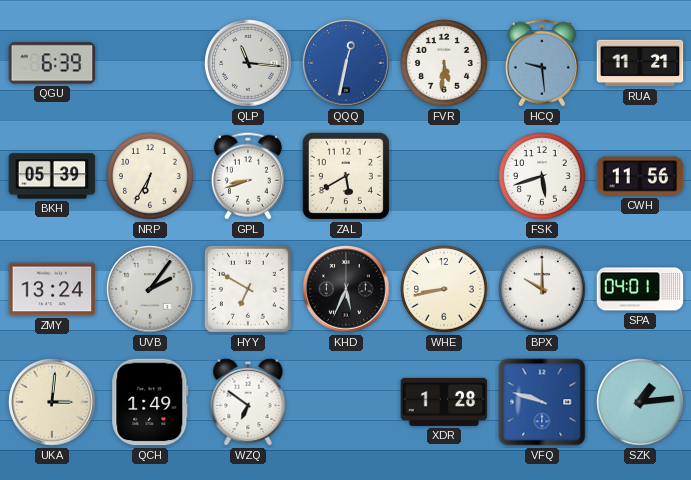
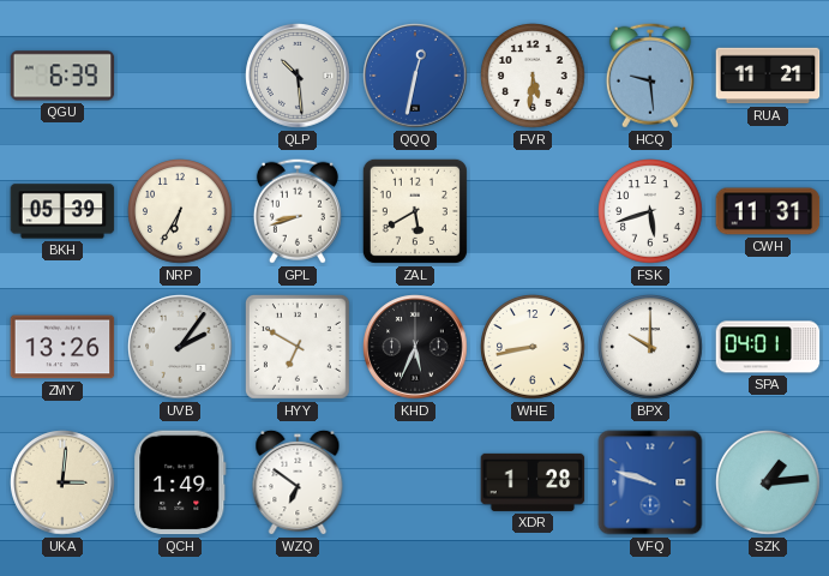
QLP: 11:16 -> 10:29 (298, 76)
CWH: 11:56 -> 11:31 (768, 211)
ZMY: 13:24 -> 13:26 (62, 347)
